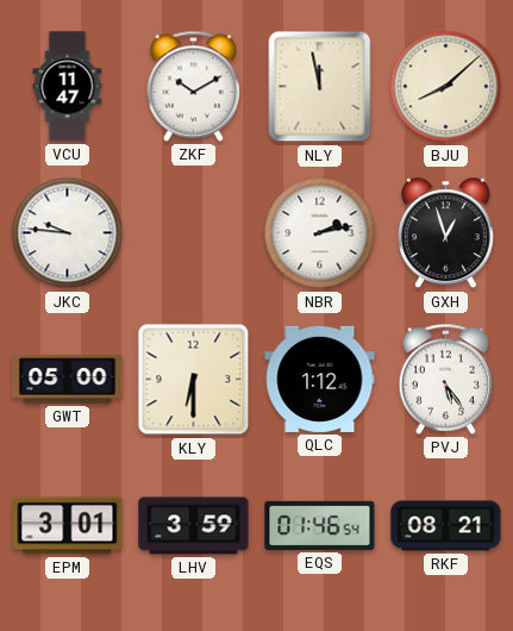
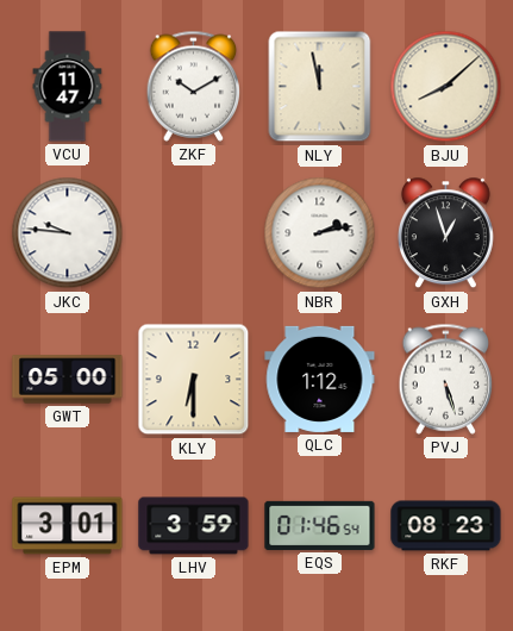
PVJ: 5:24 -> 5:27 (446, 379)
RKF: 08:21 -> 08:23 (446, 526)
